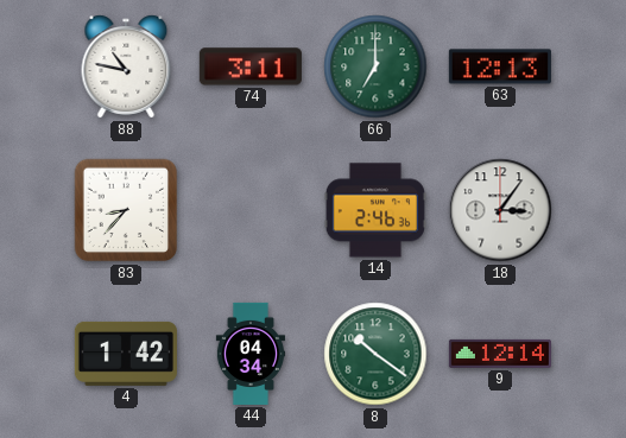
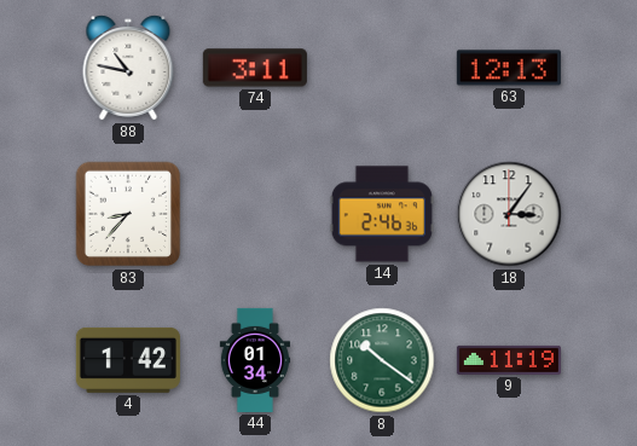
66: 7:00 -> none (375, 66)
44: 04:34 -> 01:34 (254, 360)
9: 12:14 -> 11:19 (509, 360)
